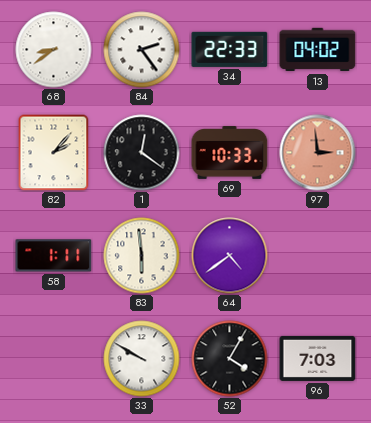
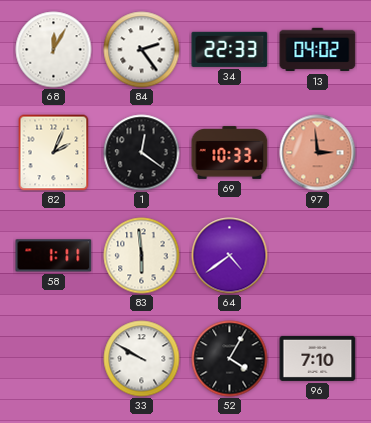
68: 8:39 -> 12:05 (54, 50)
82: 2:07 -> 2:04 (54, 152)
96: 7:03 -> 7:10 (318, 358)
